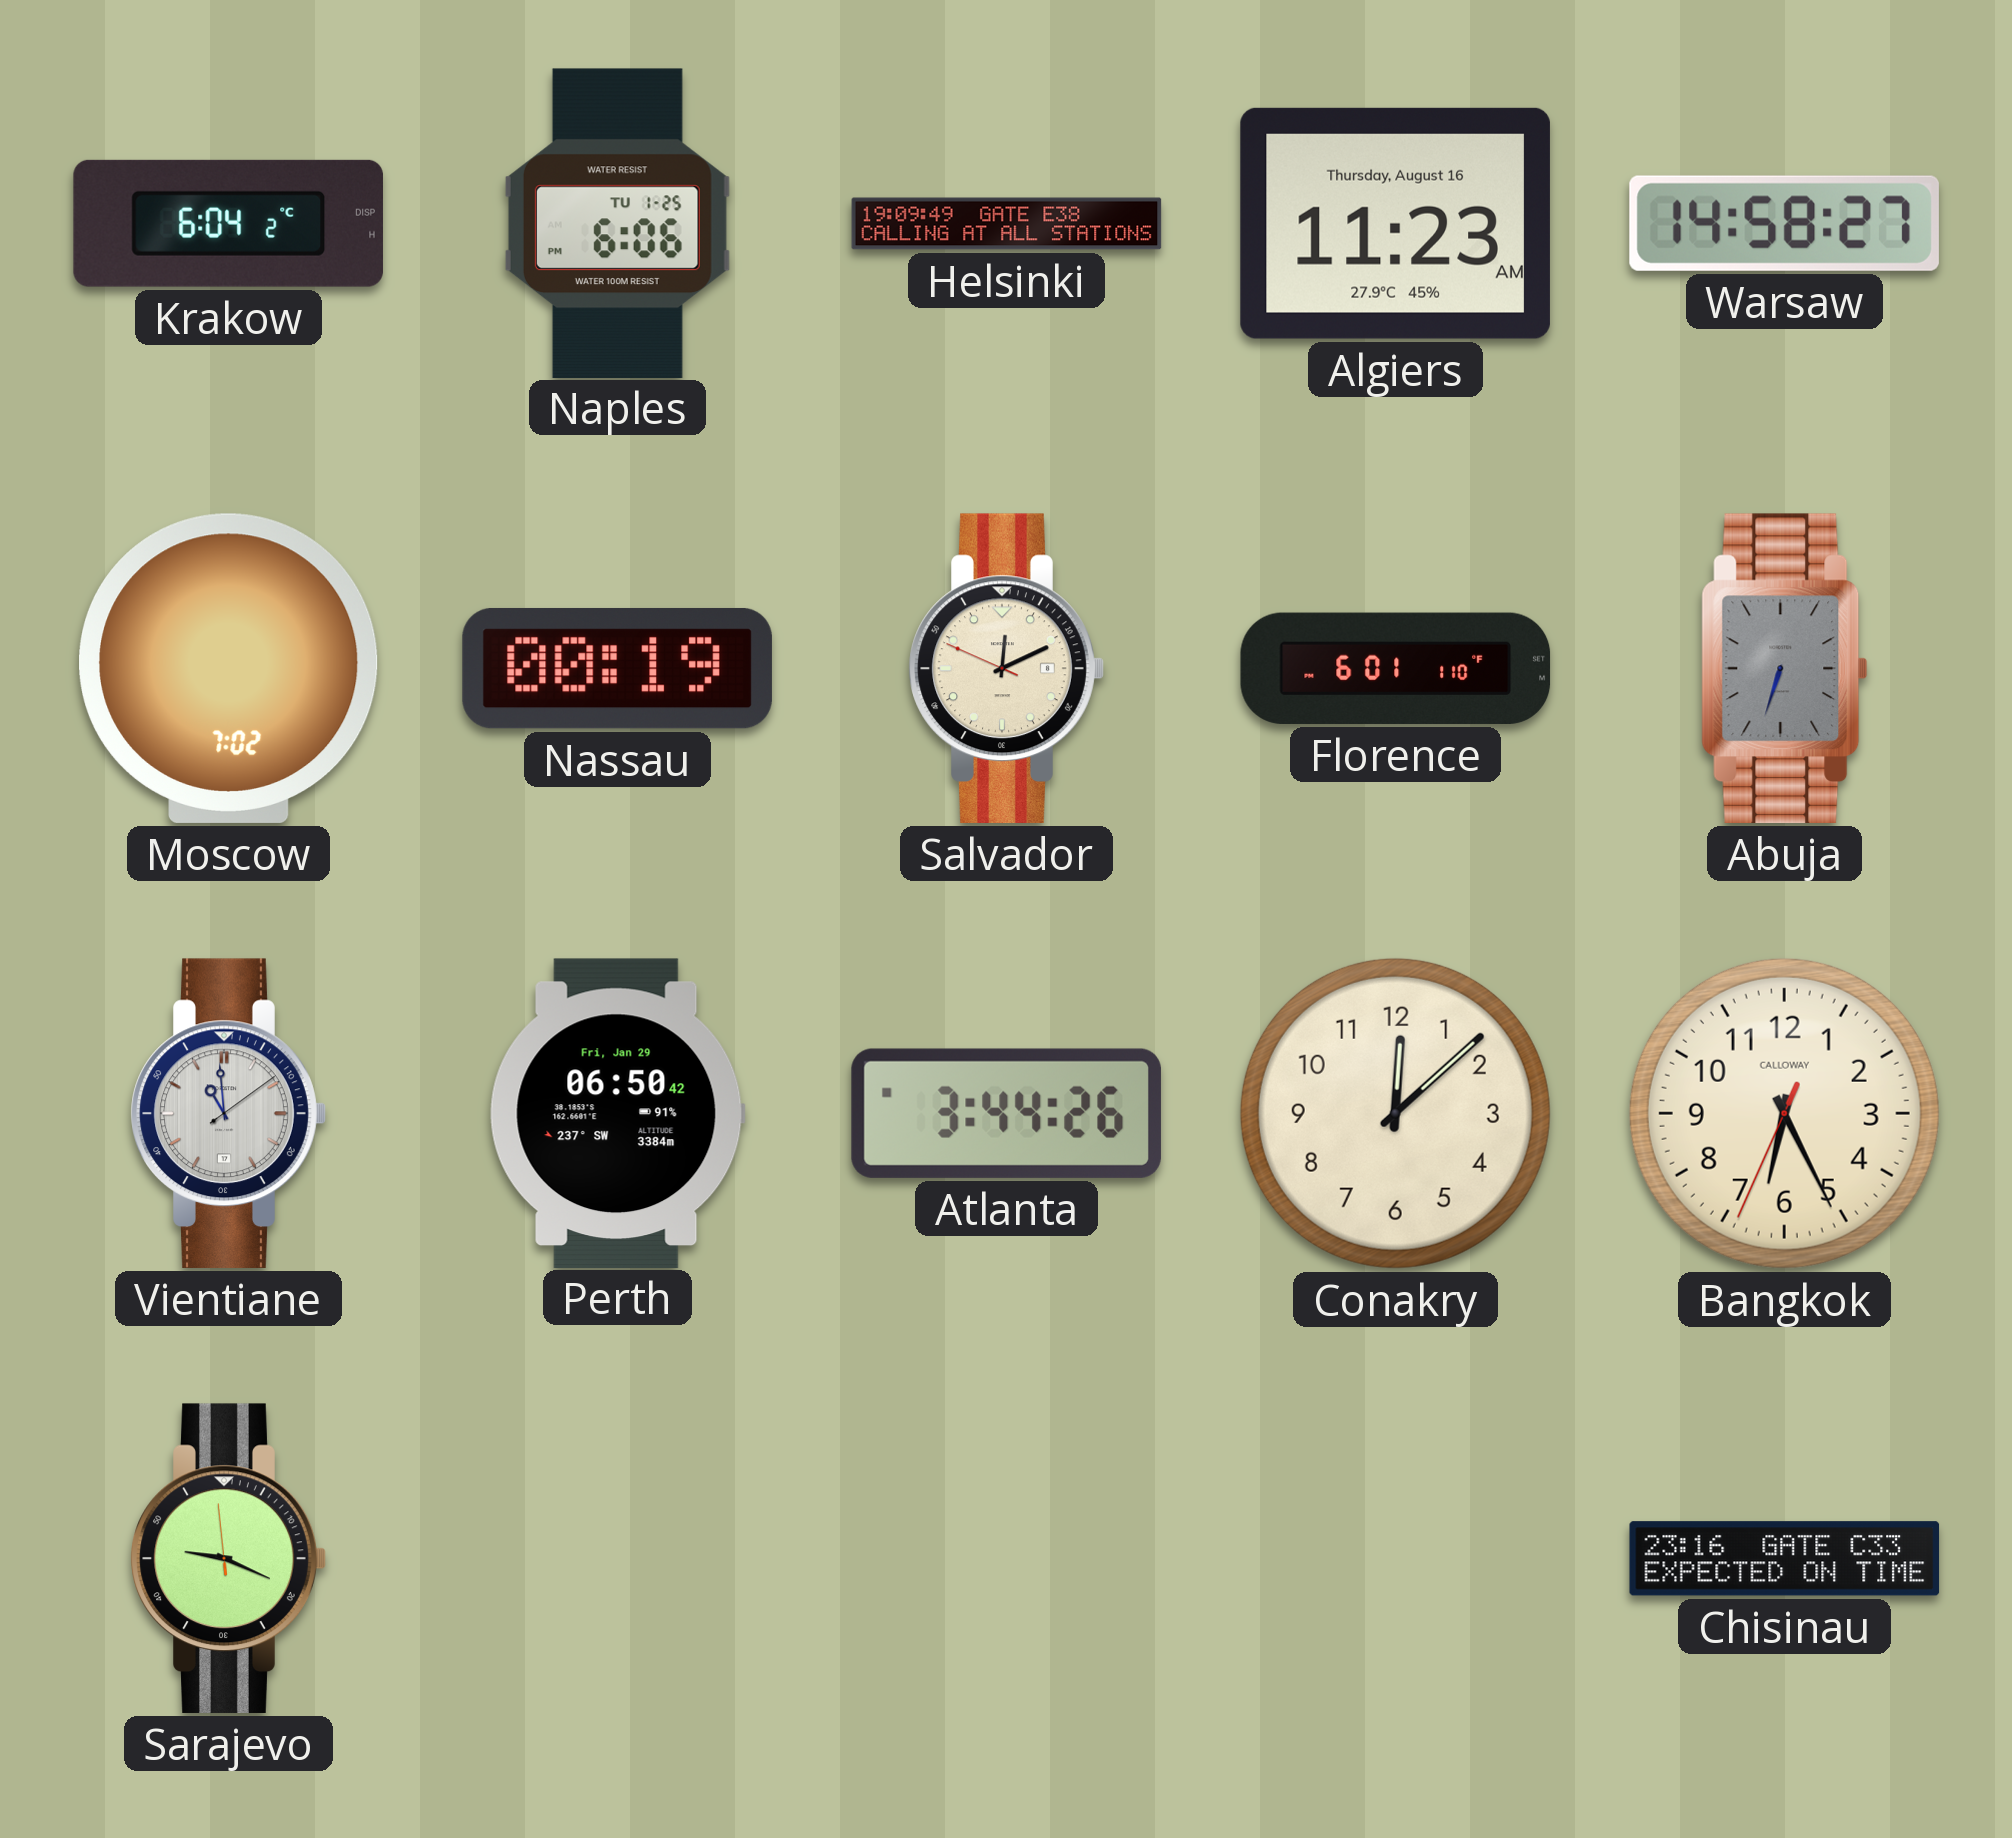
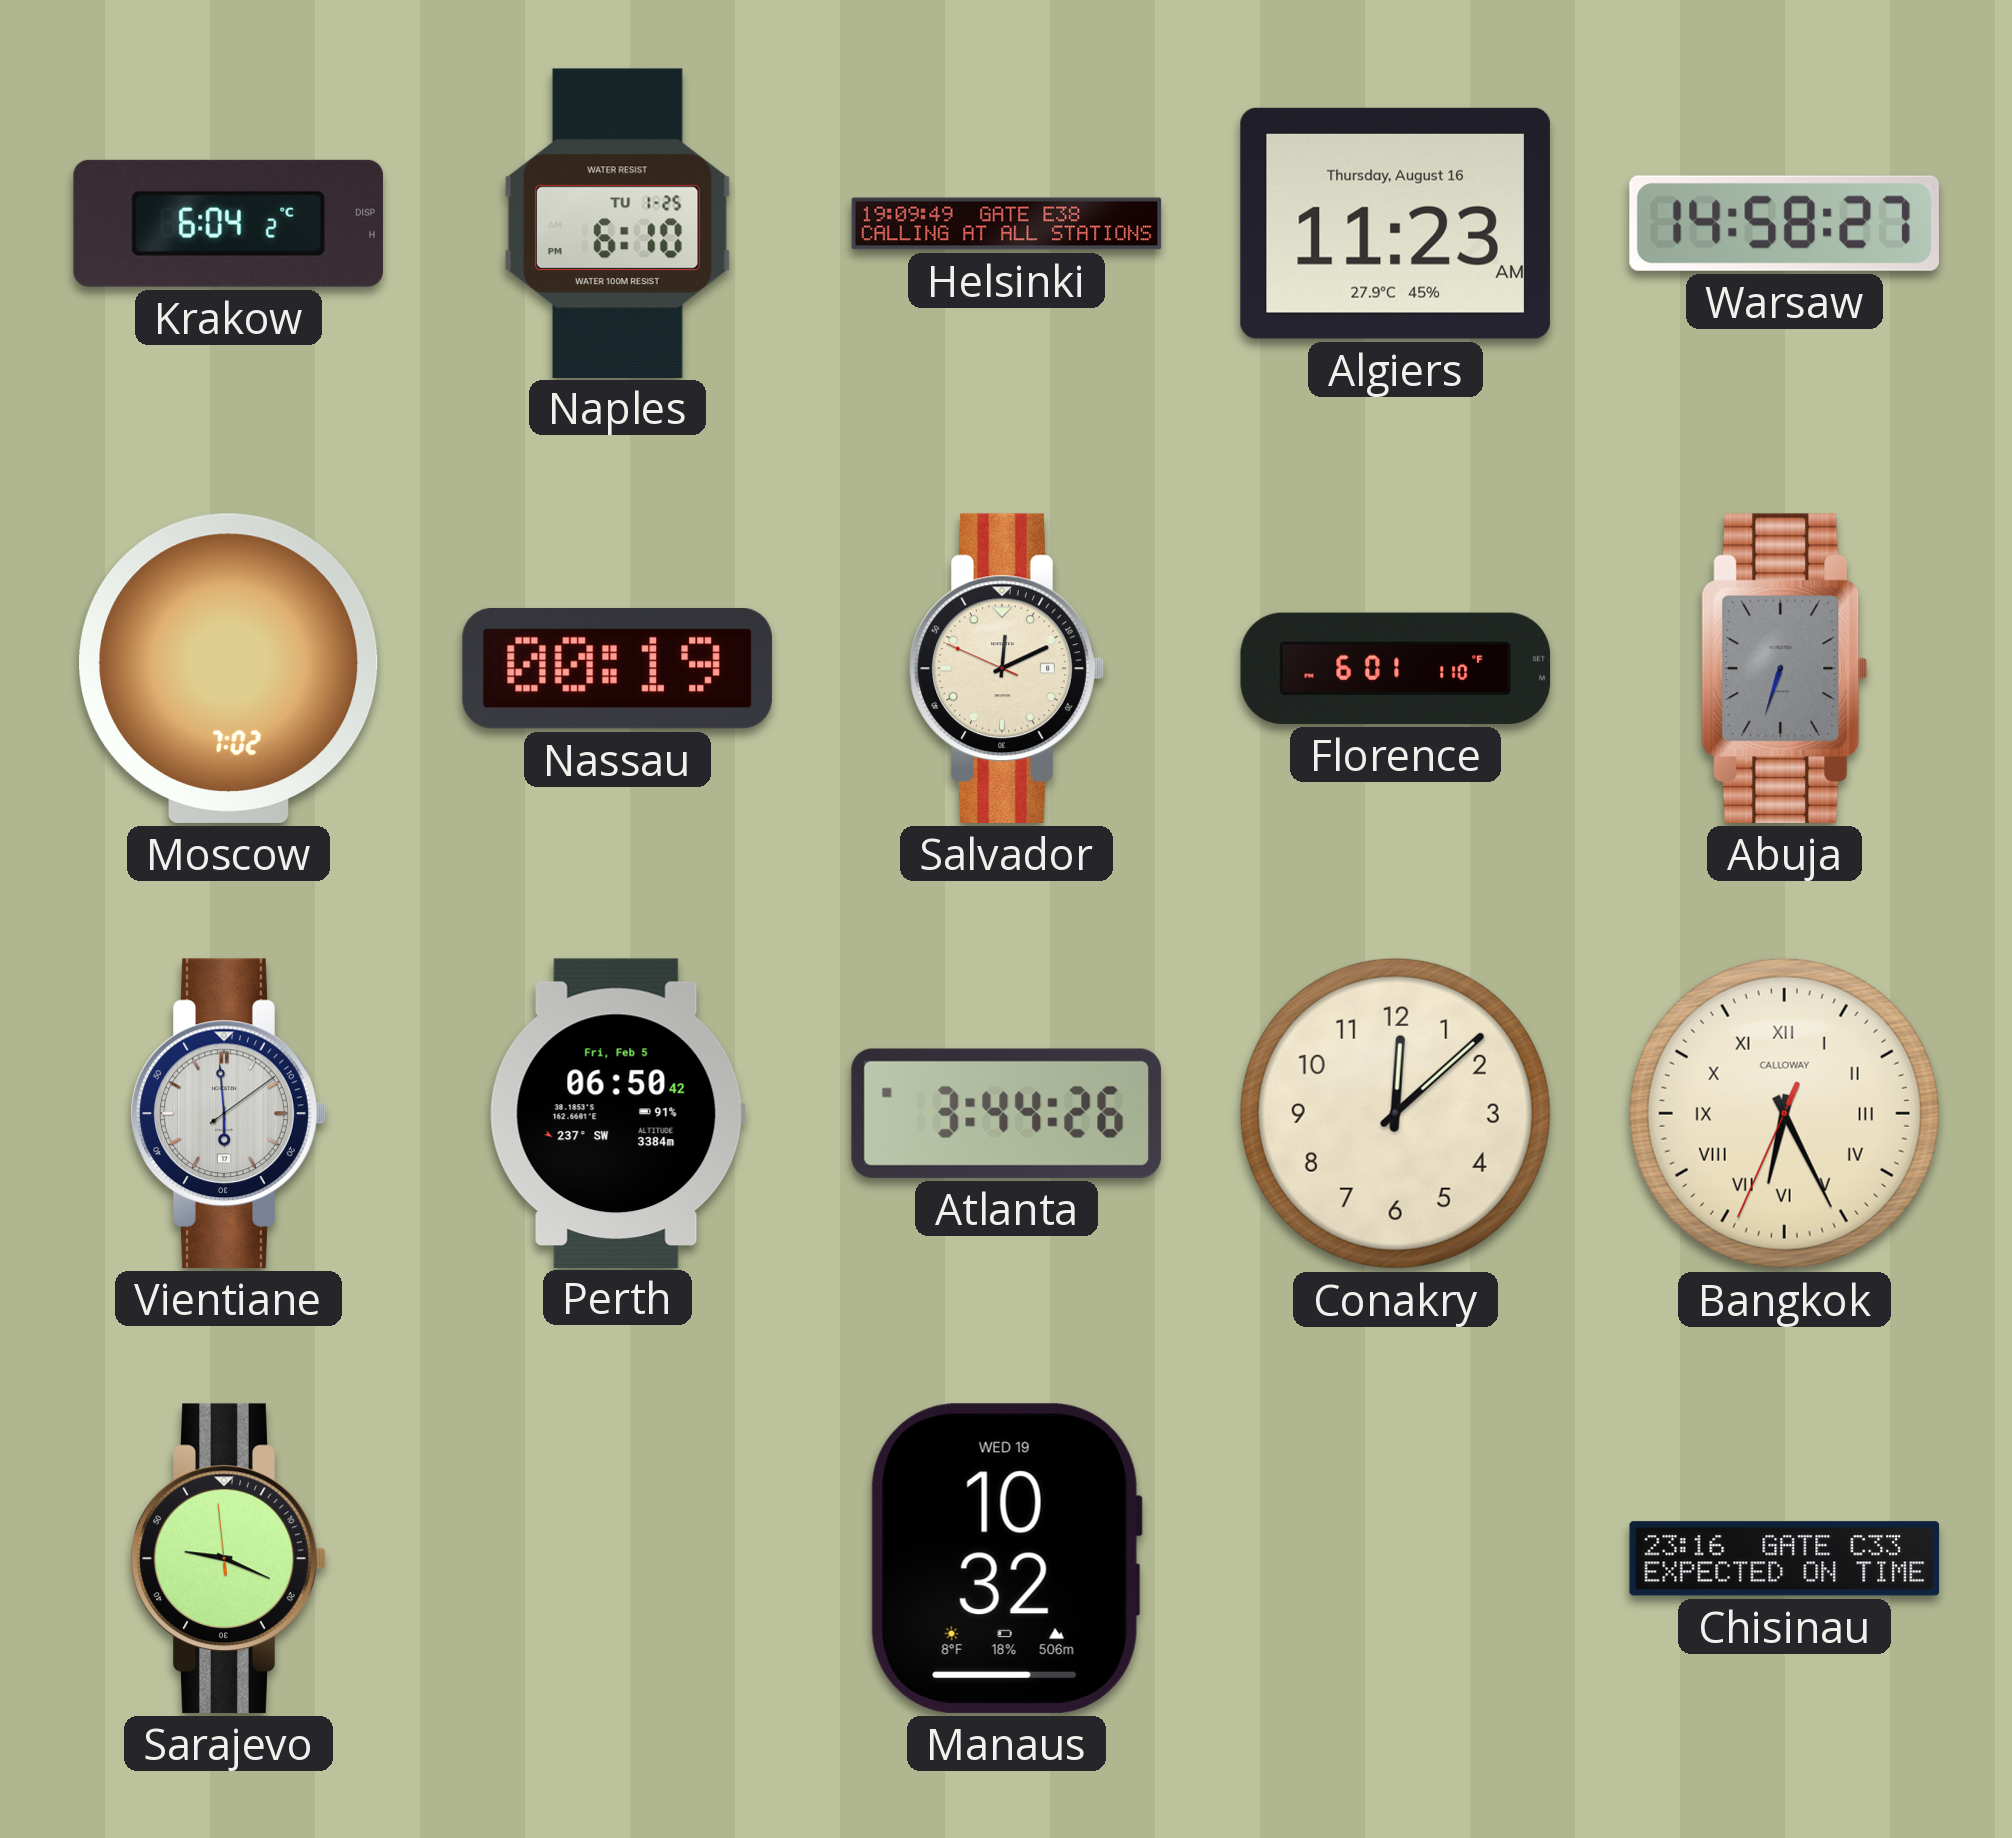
Naples: 6:06 -> 6:10 (617, 223)
Vientiane: 10:59 -> 5:59 (228, 1113)
Perth date: Fri, Jan 29 -> Fri, Feb 5 (617, 1113)
Bangkok numerals: Arabic -> Roman (1784, 1113)
Manaus: none -> 10:32 (1006, 1558)
